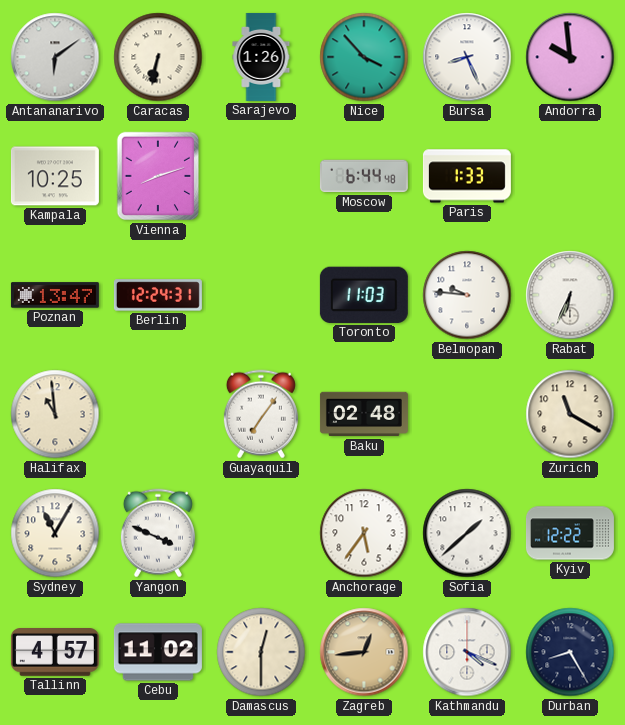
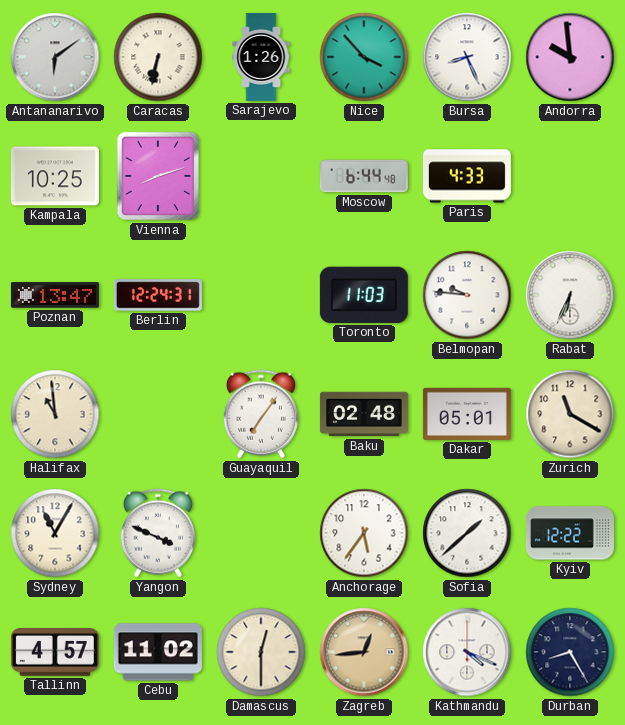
Paris: 1:33 -> 4:33 (467, 176)
Dakar: none -> 05:01 (467, 414)
